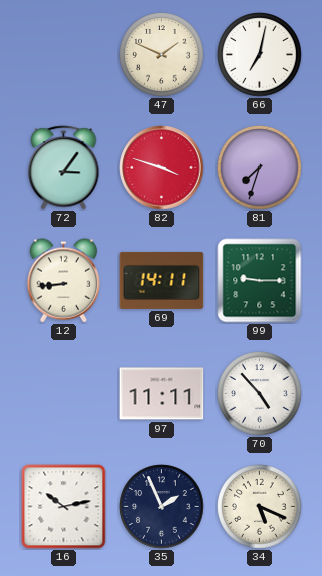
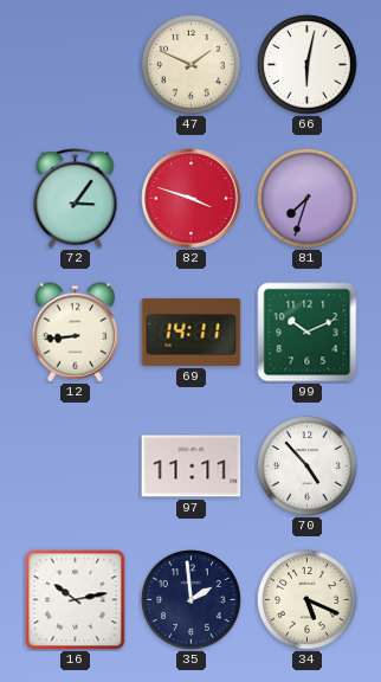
66: 7:02 -> 6:02 (308, 65)
99: 9:15 -> 10:11 (308, 333)
35: 1:56 -> 1:59 (192, 600)
